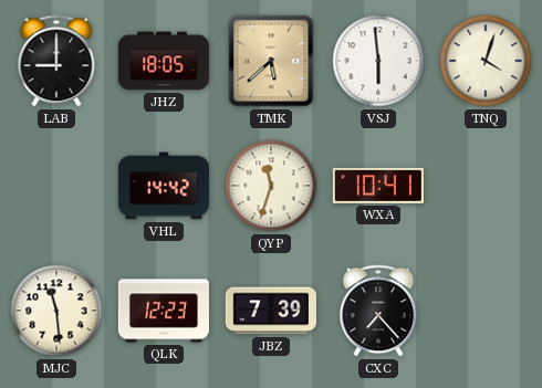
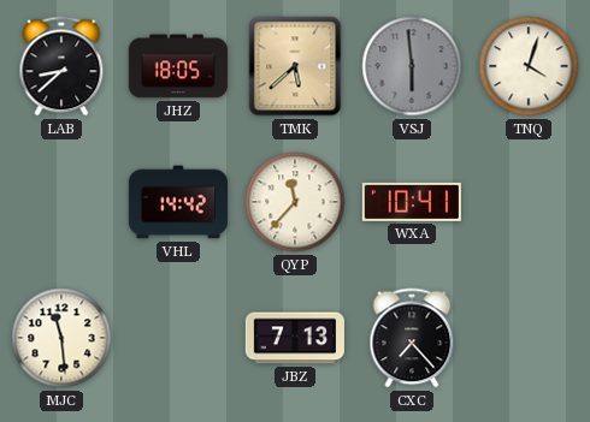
LAB: 9:00 -> 8:38 (61, 66)
VSJ dial: white -> grey (412, 66)
QYP: 11:33 -> 11:37 (295, 202)
QLK: 12:23 -> none (164, 311)
JBZ: 7:39 -> 7:13 (295, 338)
